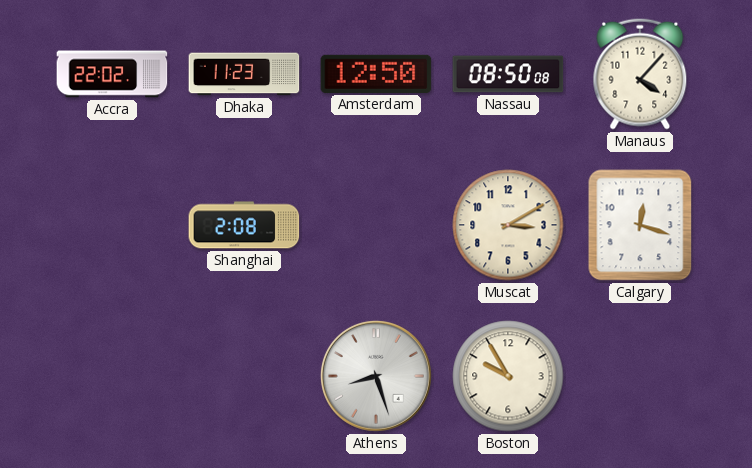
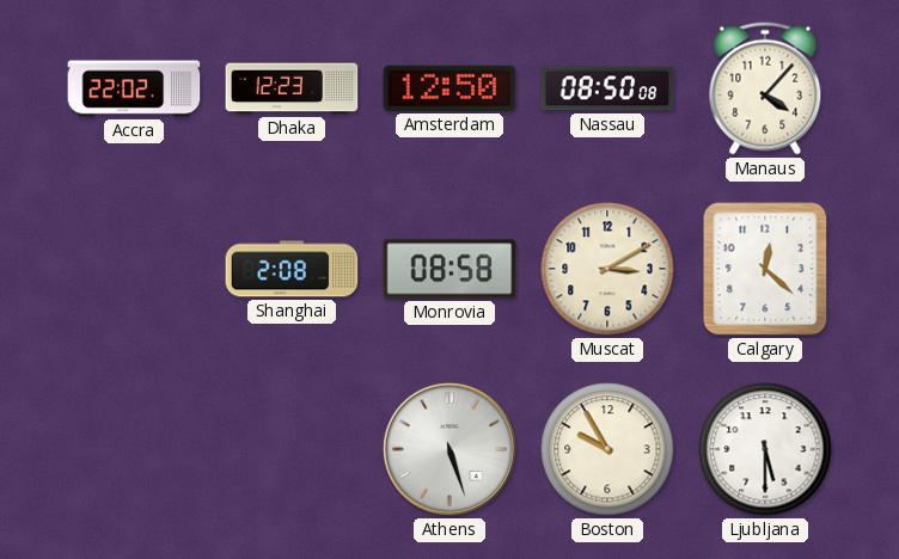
Dhaka: 11:23 -> 12:23 (292, 88)
Monrovia: none -> 08:58 (450, 269)
Calgary: 12:18 -> 12:22 (765, 269)
Athens: 8:27 -> 5:27 (450, 449)
Ljubljana: none -> 5:30 (765, 449)
